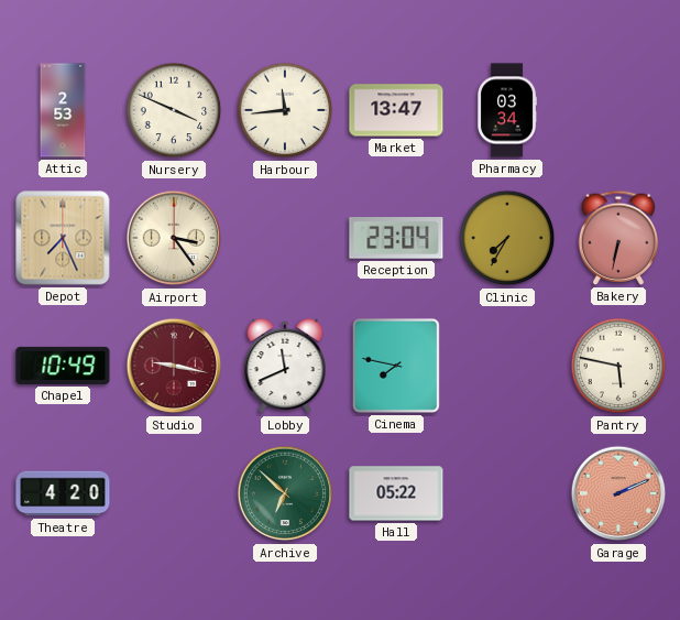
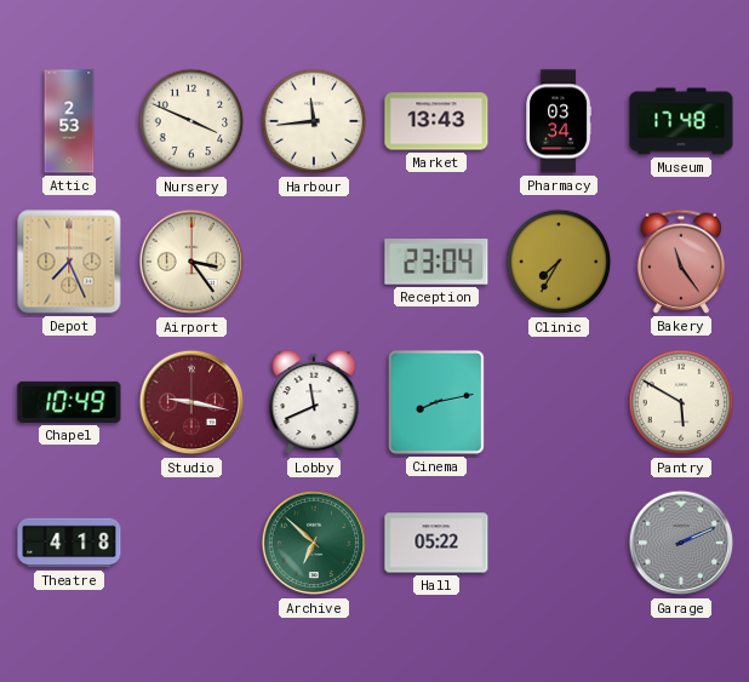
Market: 13:47 -> 13:43 (436, 121)
Museum: none -> 17:48 (681, 121)
Bakery: 6:32 -> 11:24 (681, 262)
Cinema: 7:47 -> 8:13 (436, 402)
Pantry: 5:47 -> 5:50 (681, 402)
Theatre: 4:20 -> 4:18 (69, 543)
Garage dial: salmon -> grey (681, 543)
